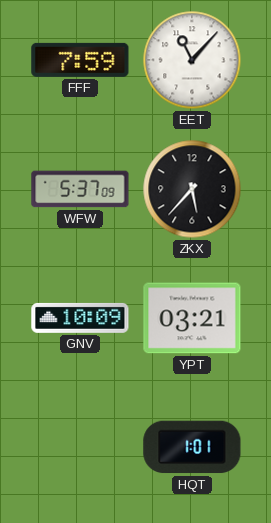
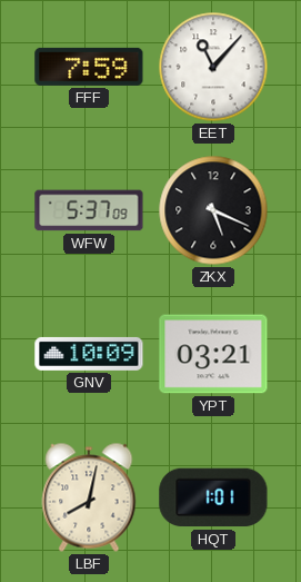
ZKX: 5:37 -> 5:19 (213, 210)
LBF: none -> 8:02 (89, 497)
